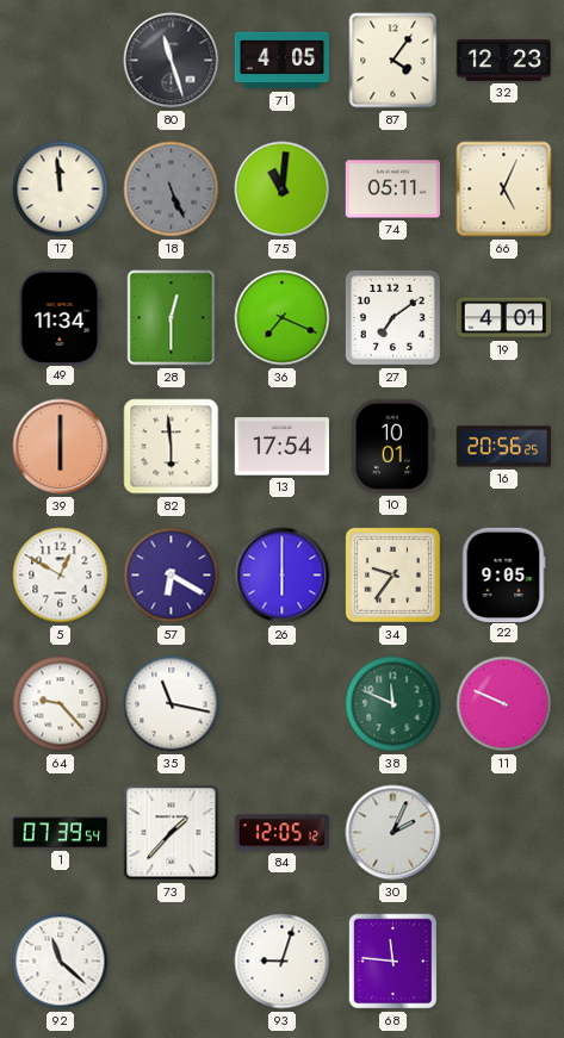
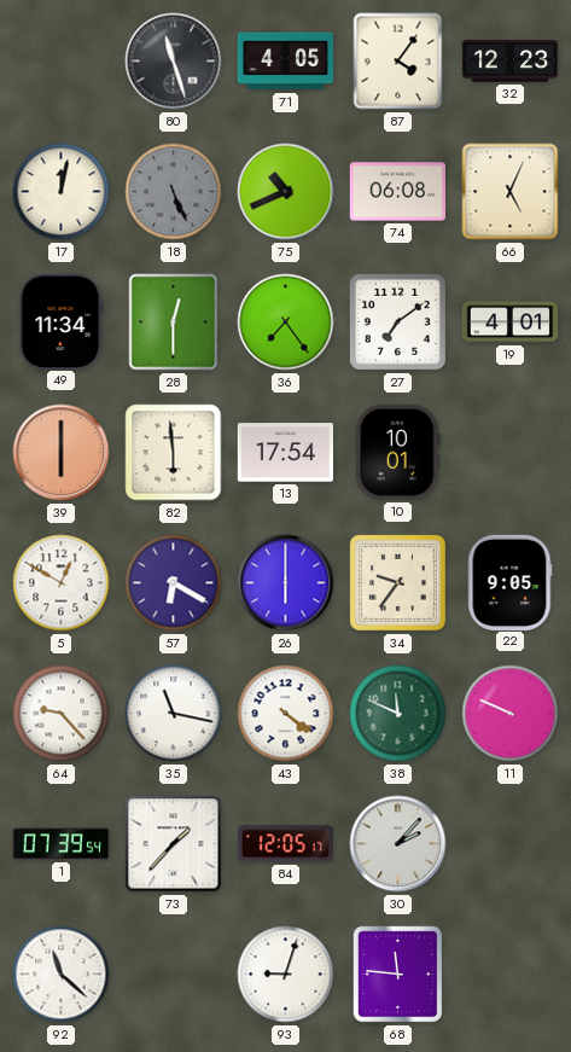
17: 11:59 -> 12:02 (62, 192)
75: 11:01 -> 10:41 (286, 192)
74: 05:11 -> 06:08 (397, 192)
36: 7:19 -> 7:24 (286, 322)
16: 20:56 -> none (504, 447)
43: none -> 4:21 (286, 714)
84: 12:05:12 -> 12:05:17 (286, 844)
30: 2:04 -> 2:07 (398, 844)
